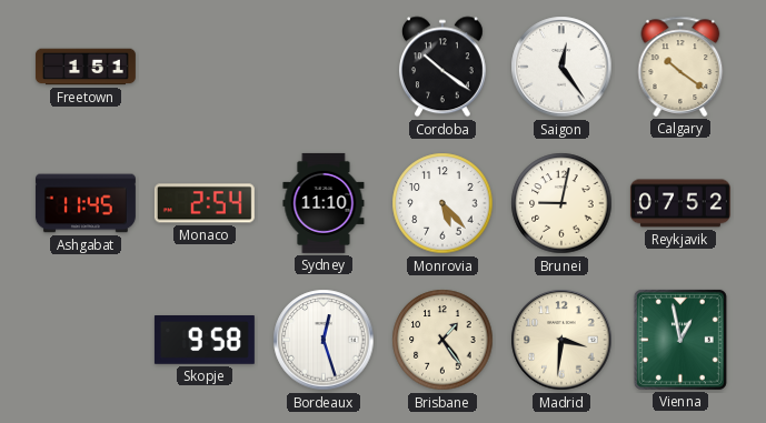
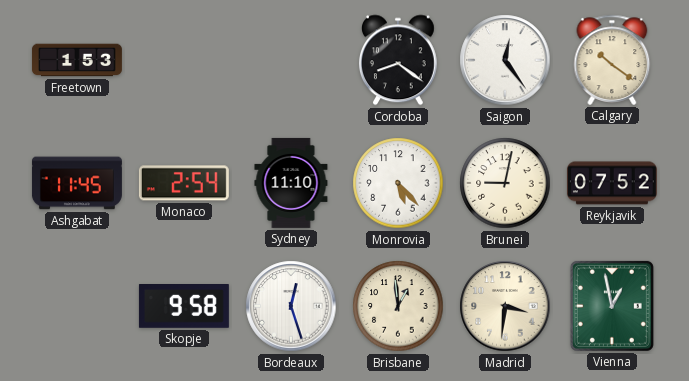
Freetown: 1:51 -> 1:53 (77, 60)
Cordoba: 10:21 -> 8:21 (398, 60)
Brisbane: 1:24 -> 12:59 (398, 306)
